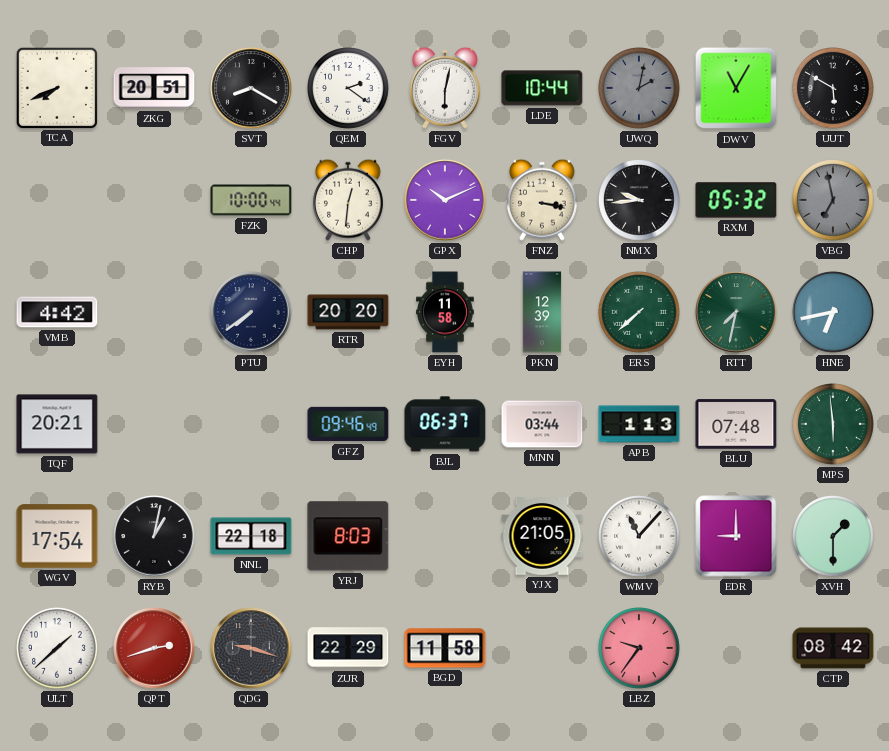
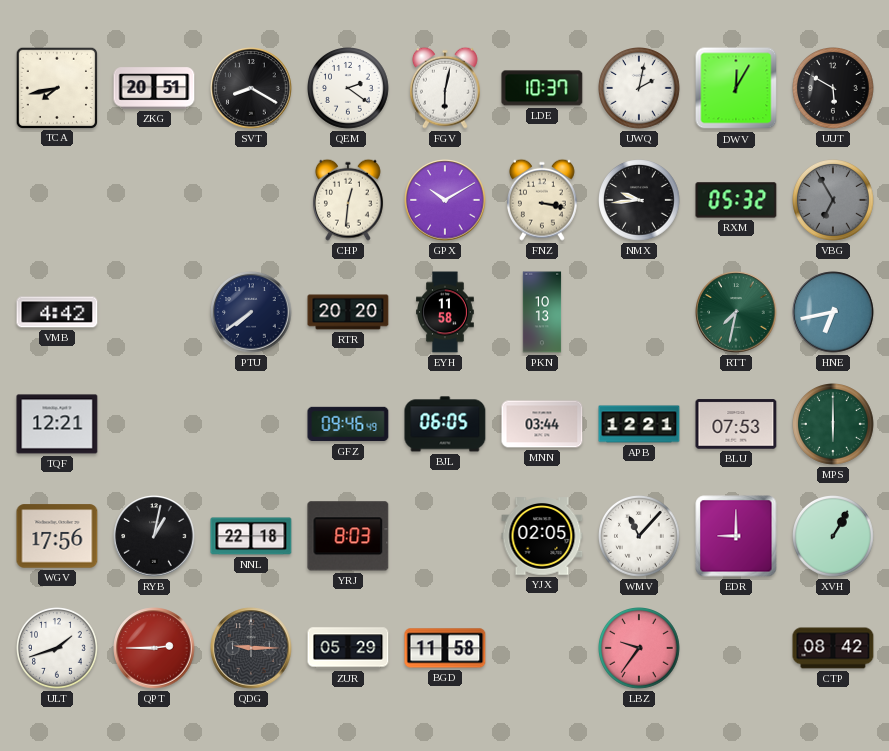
TCA: 7:41 -> 7:43 (56, 87)
LDE: 10:44 -> 10:37 (542, 88)
UWQ dial: grey -> white (640, 89)
DWV: 11:05 -> 12:05 (736, 88)
FZK: 10:00 -> none (251, 200)
GPX: 10:11 -> 10:10 (445, 200)
VBG: 6:58 -> 6:55 (834, 201)
PKN: 12:39 -> 10:13 (542, 312)
ERS: 7:38 -> none (640, 313)
TQF: 20:21 -> 12:21 (57, 424)
BJL: 06:37 -> 06:05 (445, 424)
APB: 1:13 -> 12:21 (639, 424)
BLU: 07:48 -> 07:53 (736, 424)
MPS: 5:59 -> 6:00 (834, 425)
WGV: 17:54 -> 17:56 (57, 536)
YJX: 21:05 -> 02:05 (542, 536)
XVH: 1:30 -> 1:05 (834, 537)
ULT: 1:38 -> 1:42 (58, 649)
QPT: 2:42 -> 2:45 (154, 648)
QDG: 9:18 -> 9:15 (251, 648)
ZUR: 22:29 -> 05:29 (348, 648)
